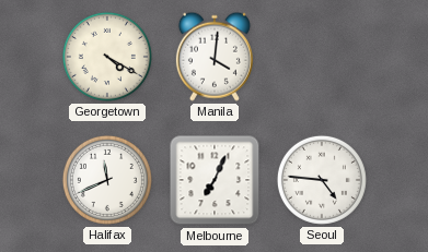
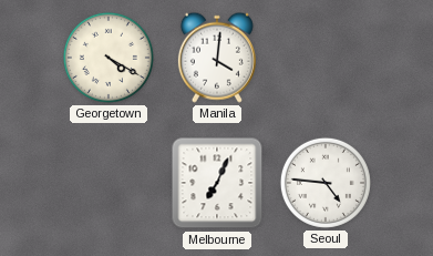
Halifax: 11:41 -> none (107, 180)
